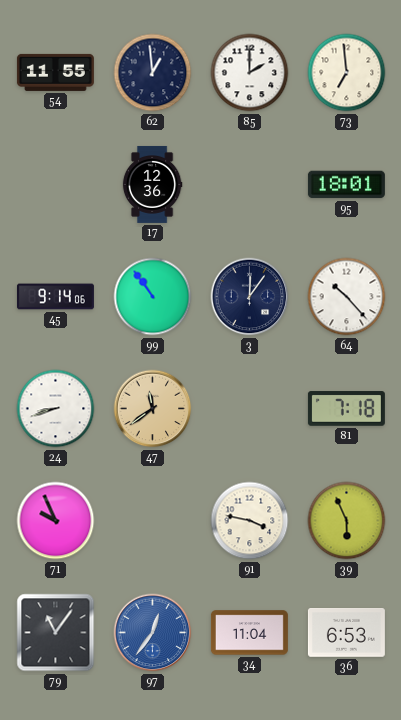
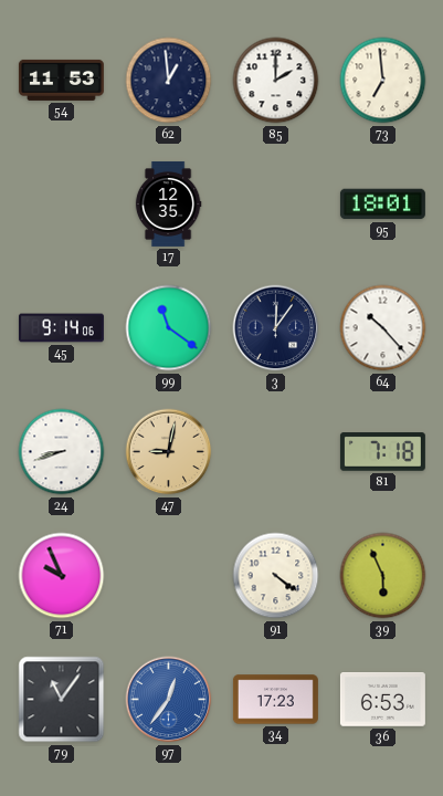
54: 11:55 -> 11:53 (61, 80)
17: 12:36 -> 12:35 (168, 203)
99: 10:54 -> 11:21 (169, 328)
47: 11:39 -> 9:02 (169, 452)
91: 3:47 -> 4:21 (276, 576)
34: 11:04 -> 17:23 (275, 700)
